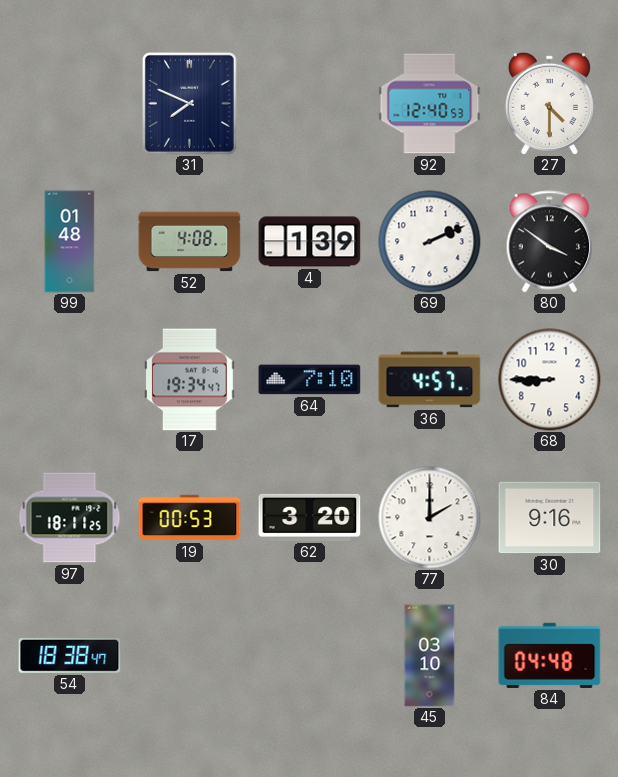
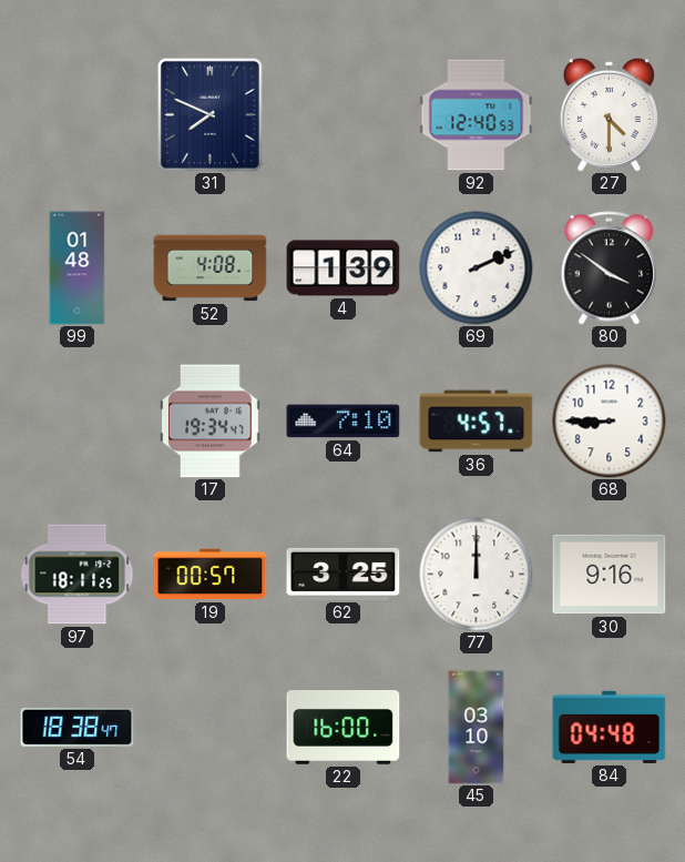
19: 00:53 -> 00:57 (211, 575)
62: 3:20 -> 3:25 (344, 574)
77: 2:00 -> 12:00 (477, 575)
22: none -> 16:00 (344, 728)
